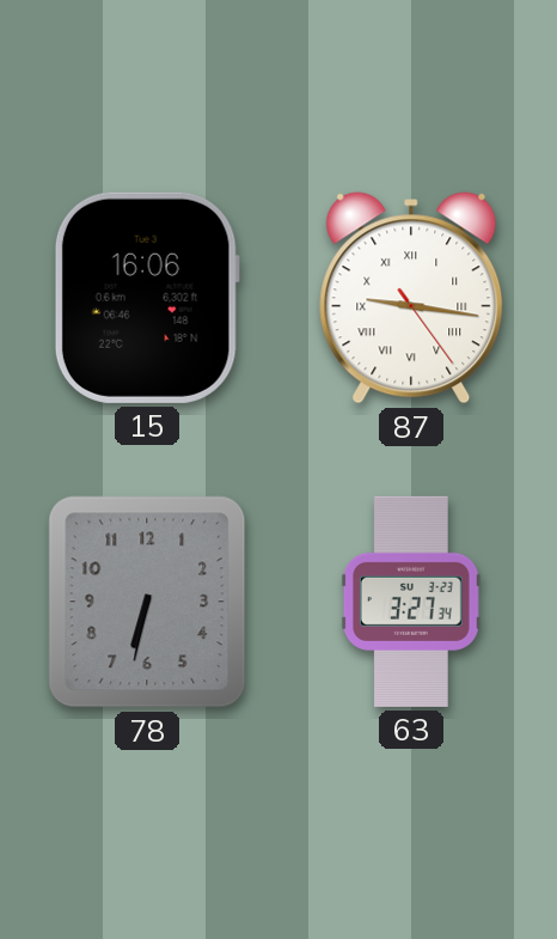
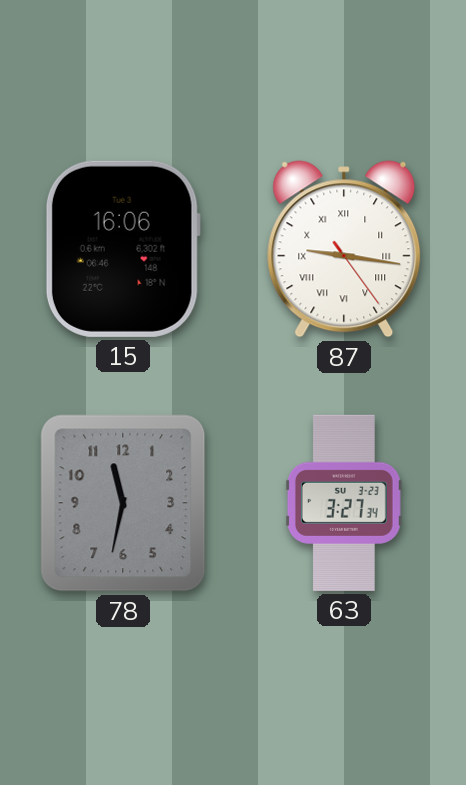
78: 6:32 -> 11:32 (123, 503)
